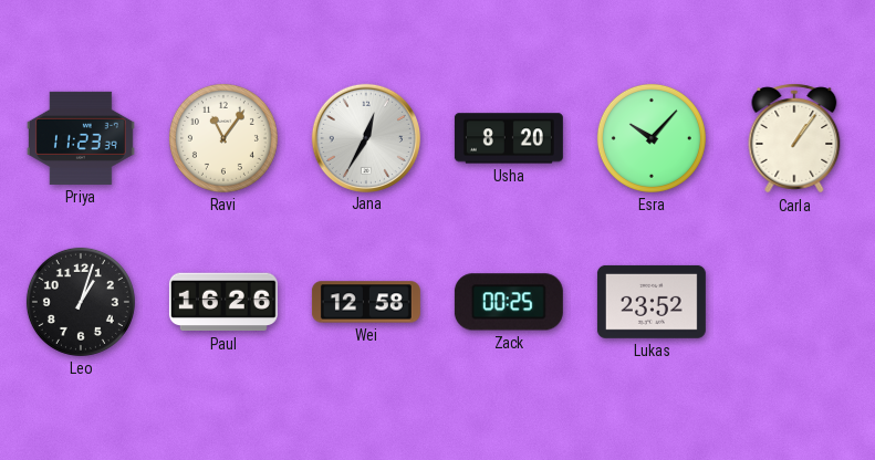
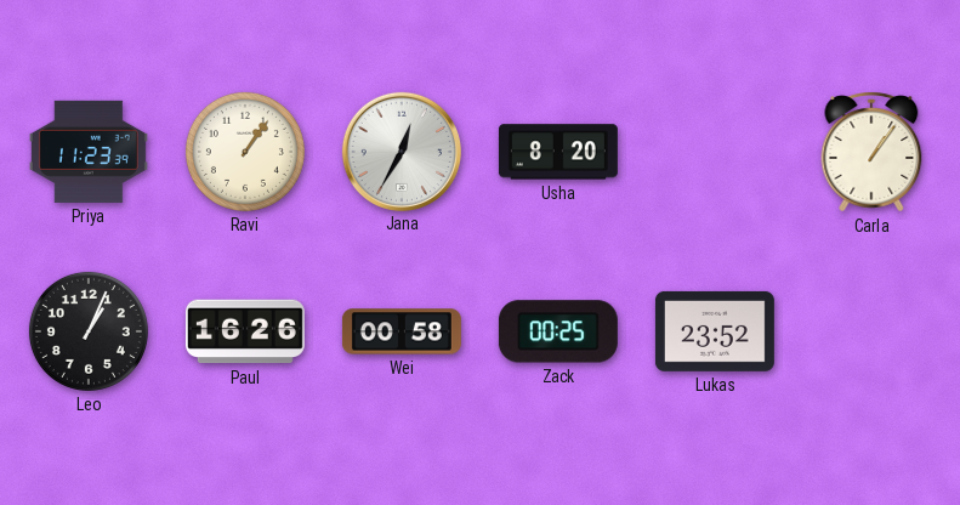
Ravi: 11:06 -> 1:06 (245, 152)
Esra: 10:07 -> none (652, 138)
Leo: 1:03 -> 1:04 (89, 331)
Wei: 12:58 -> 00:58 (402, 331)
